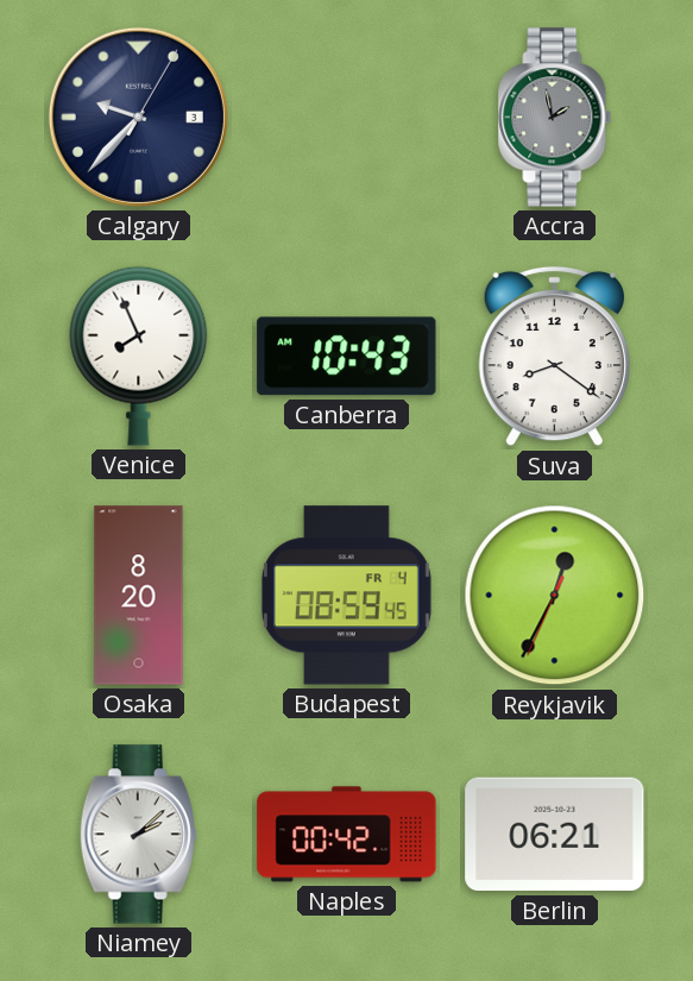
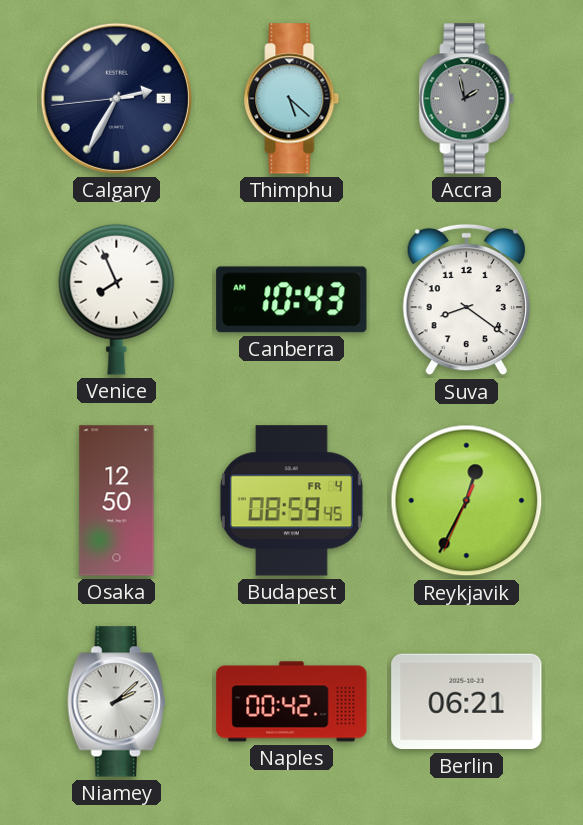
Calgary: 9:37 -> 2:34 (116, 98)
Thimphu: none -> 5:22 (292, 99)
Osaka: 8:20 -> 12:50 (117, 501)
